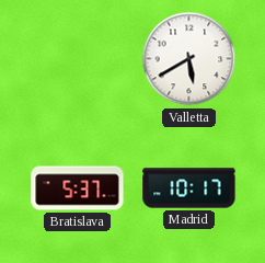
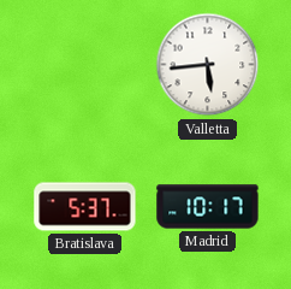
Valletta: 5:40 -> 5:44 (208, 65)
